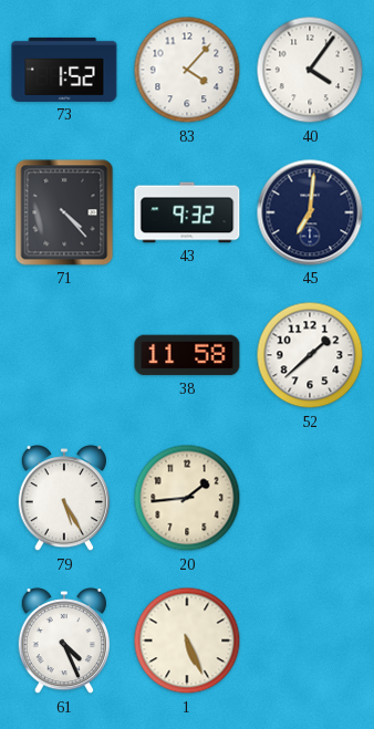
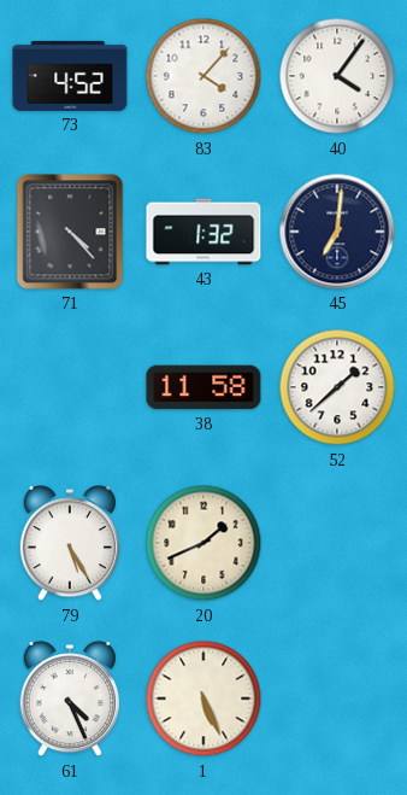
73: 1:52 -> 4:52 (70, 76)
43: 9:32 -> 1:32 (203, 232)
20: 1:44 -> 1:41 (203, 543)
